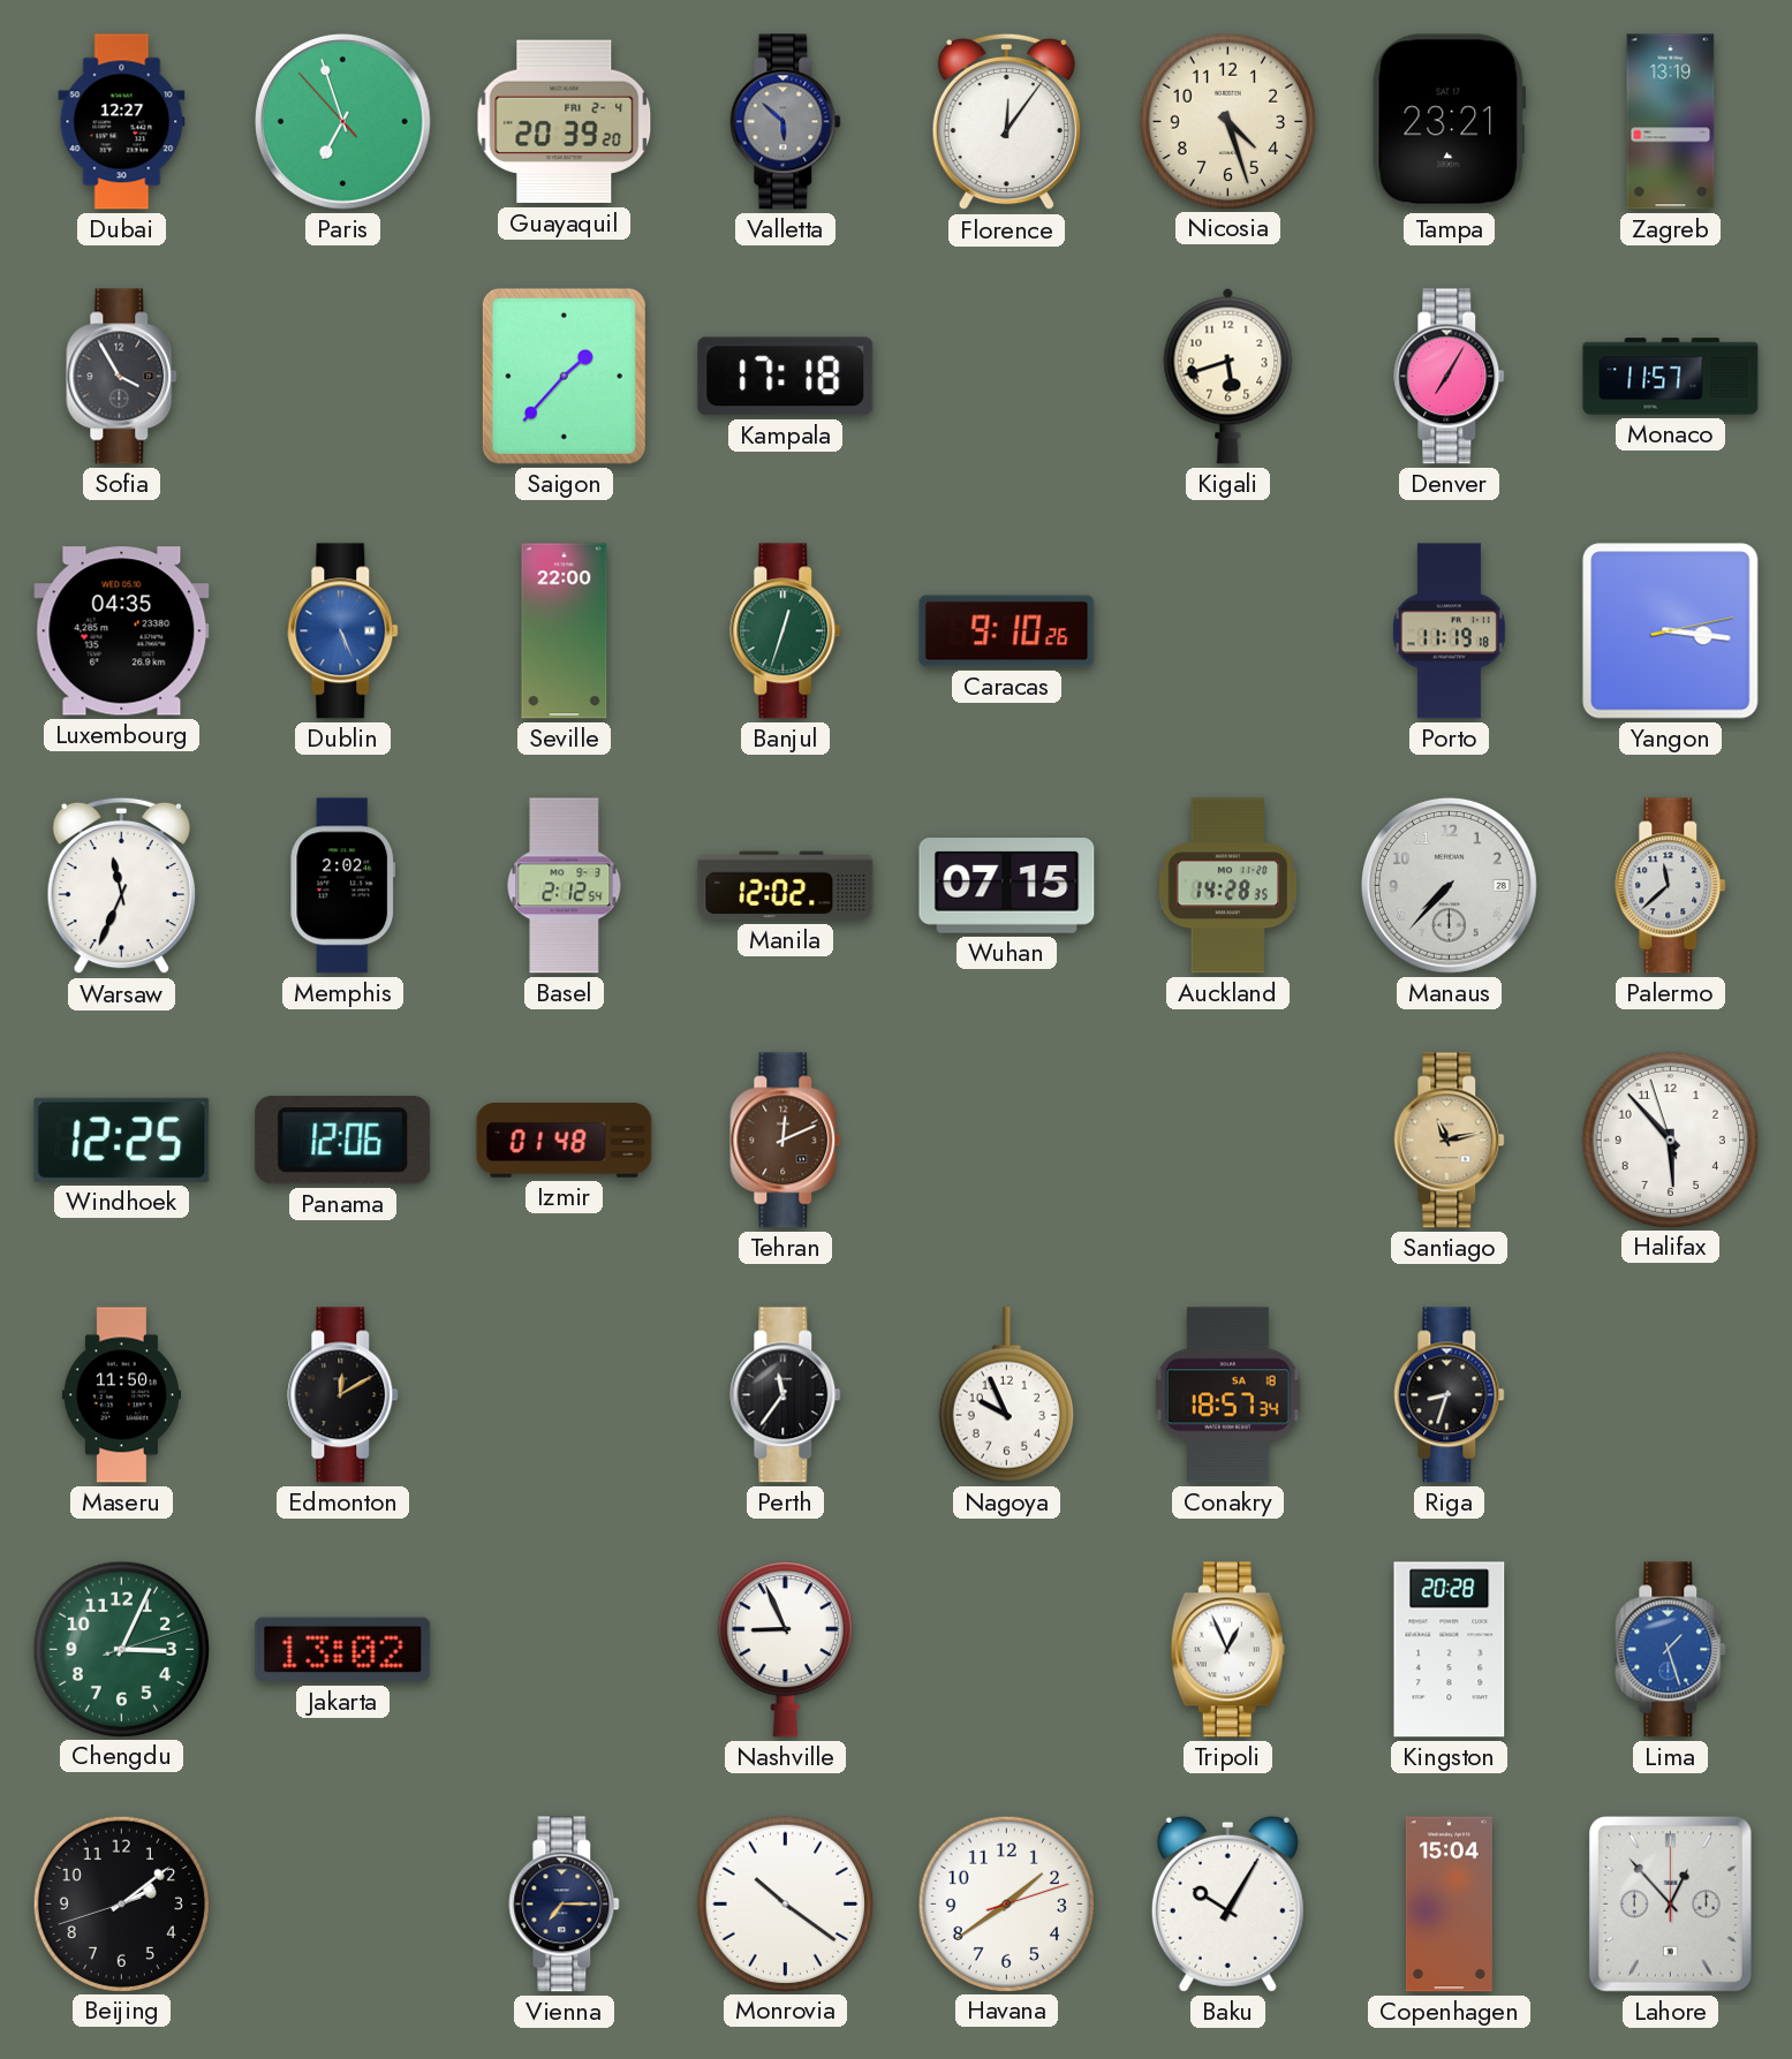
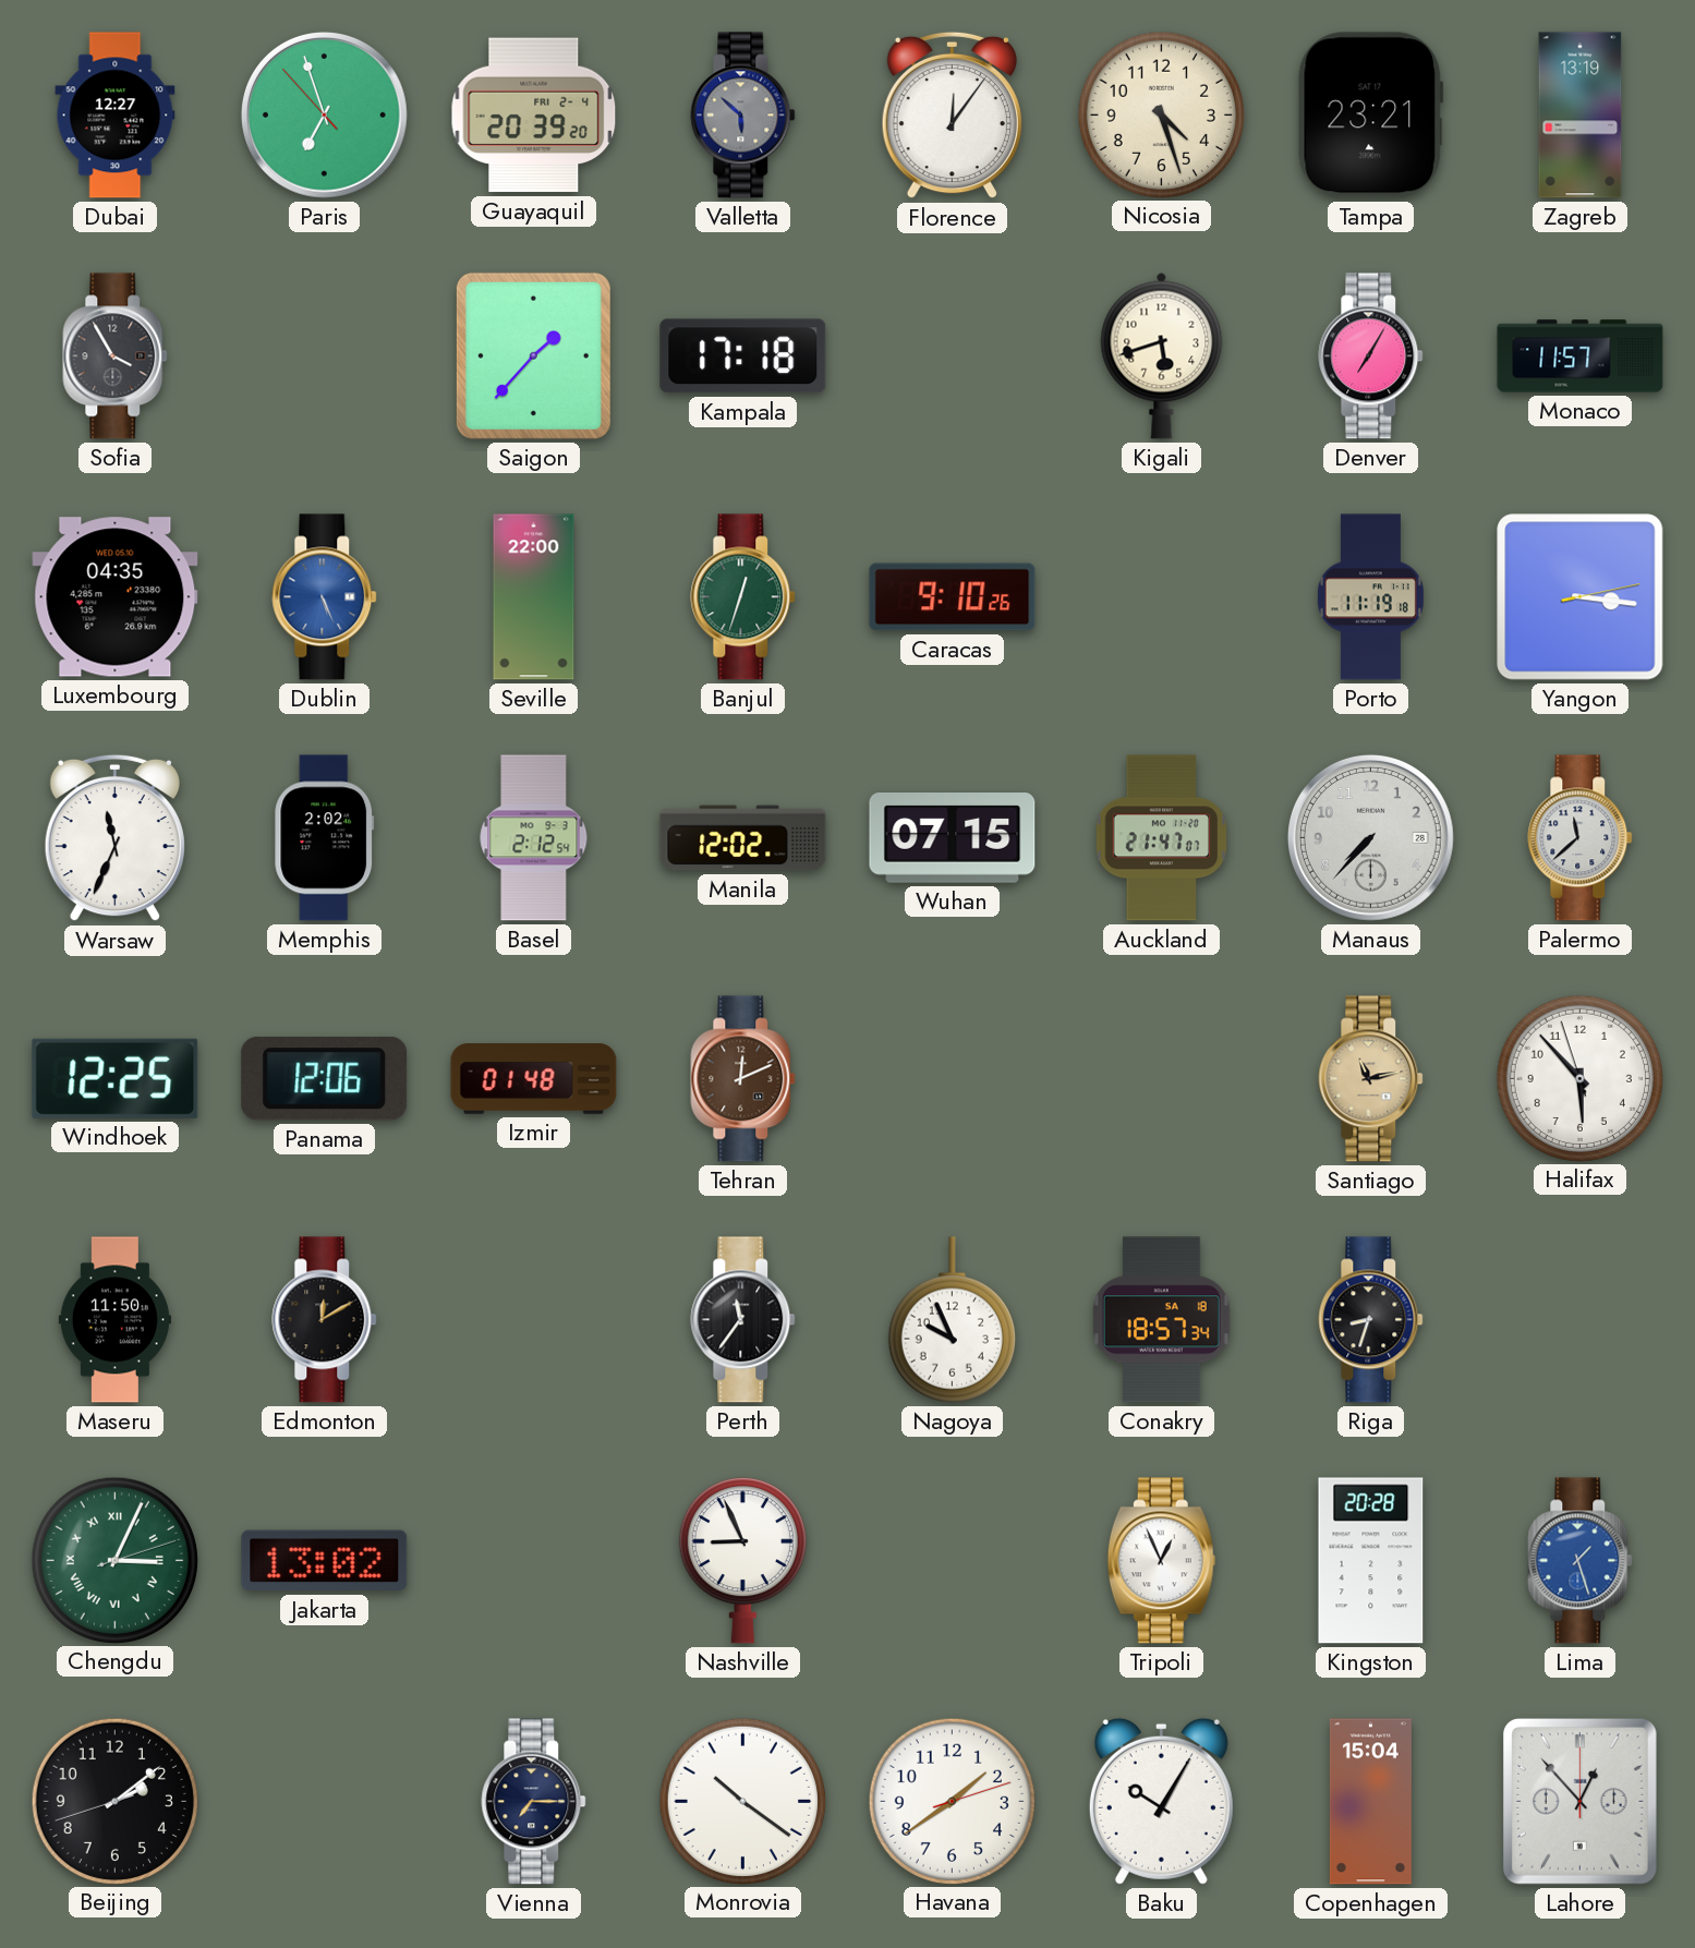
Auckland: 14:28 -> 21:47 (1162, 838)
Chengdu numerals: Arabic -> Roman (114, 1560)
